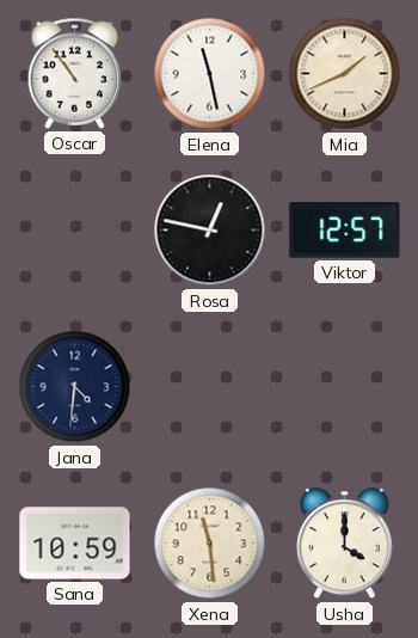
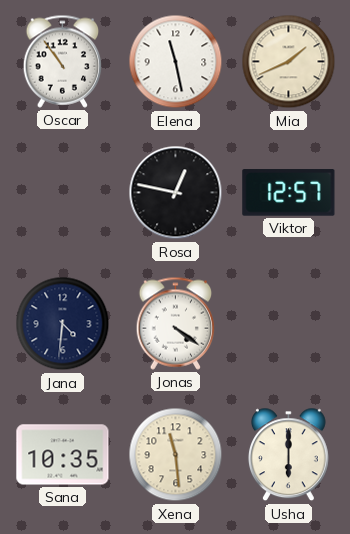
Jonas: none -> 4:21 (176, 323)
Sana: 10:59 -> 10:35 (63, 455)
Usha: 4:00 -> 6:00 (288, 455)
